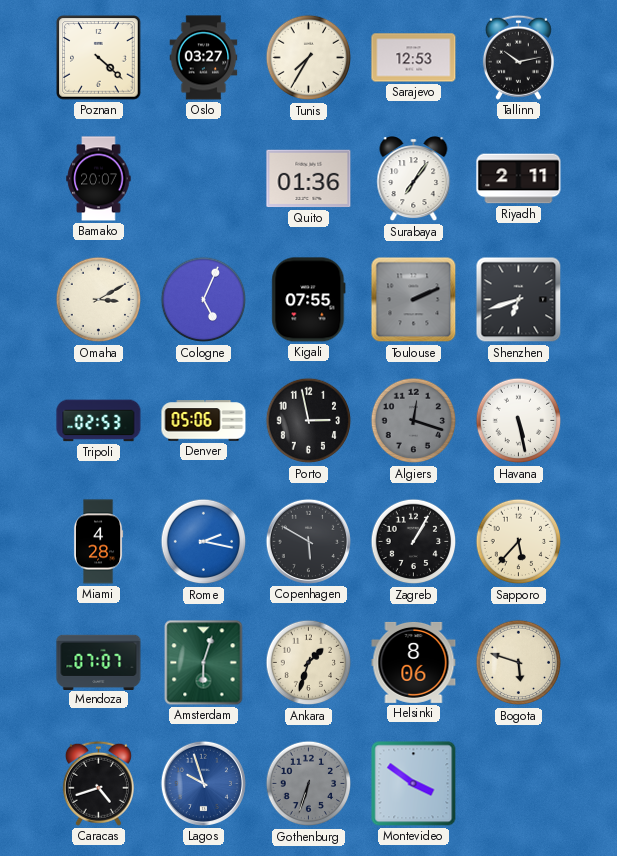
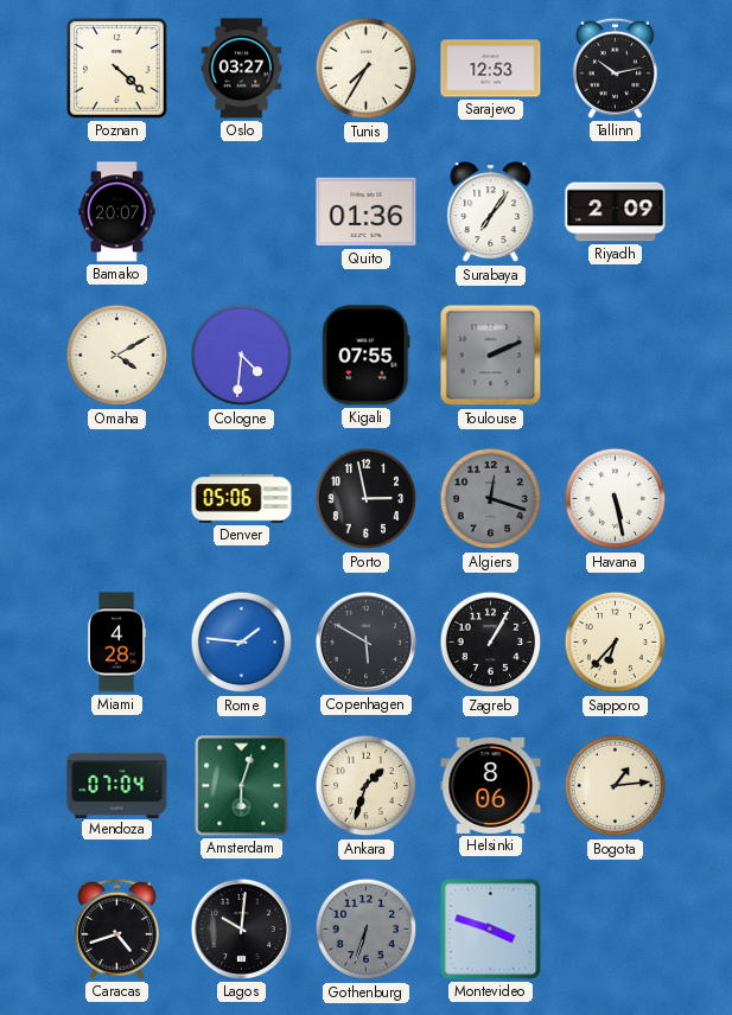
Riyadh: 2:11 -> 2:09 (616, 212)
Omaha: 3:10 -> 4:10 (117, 356)
Cologne: 5:04 -> 4:31 (242, 356)
Shenzhen: 6:42 -> none (519, 300)
Tripoli: 02:53 -> none (99, 421)
Rome: 2:17 -> 1:46 (242, 643)
Sapporo: 5:37 -> 6:37 (616, 643)
Mendoza: 07:07 -> 07:04 (117, 785)
Bogota: 5:48 -> 1:14 (616, 786)
Lagos: 9:57 -> 10:01 (241, 928)
Lagos dial: blue -> black (241, 928)
Montevideo: 3:51 -> 3:48 (491, 930)
